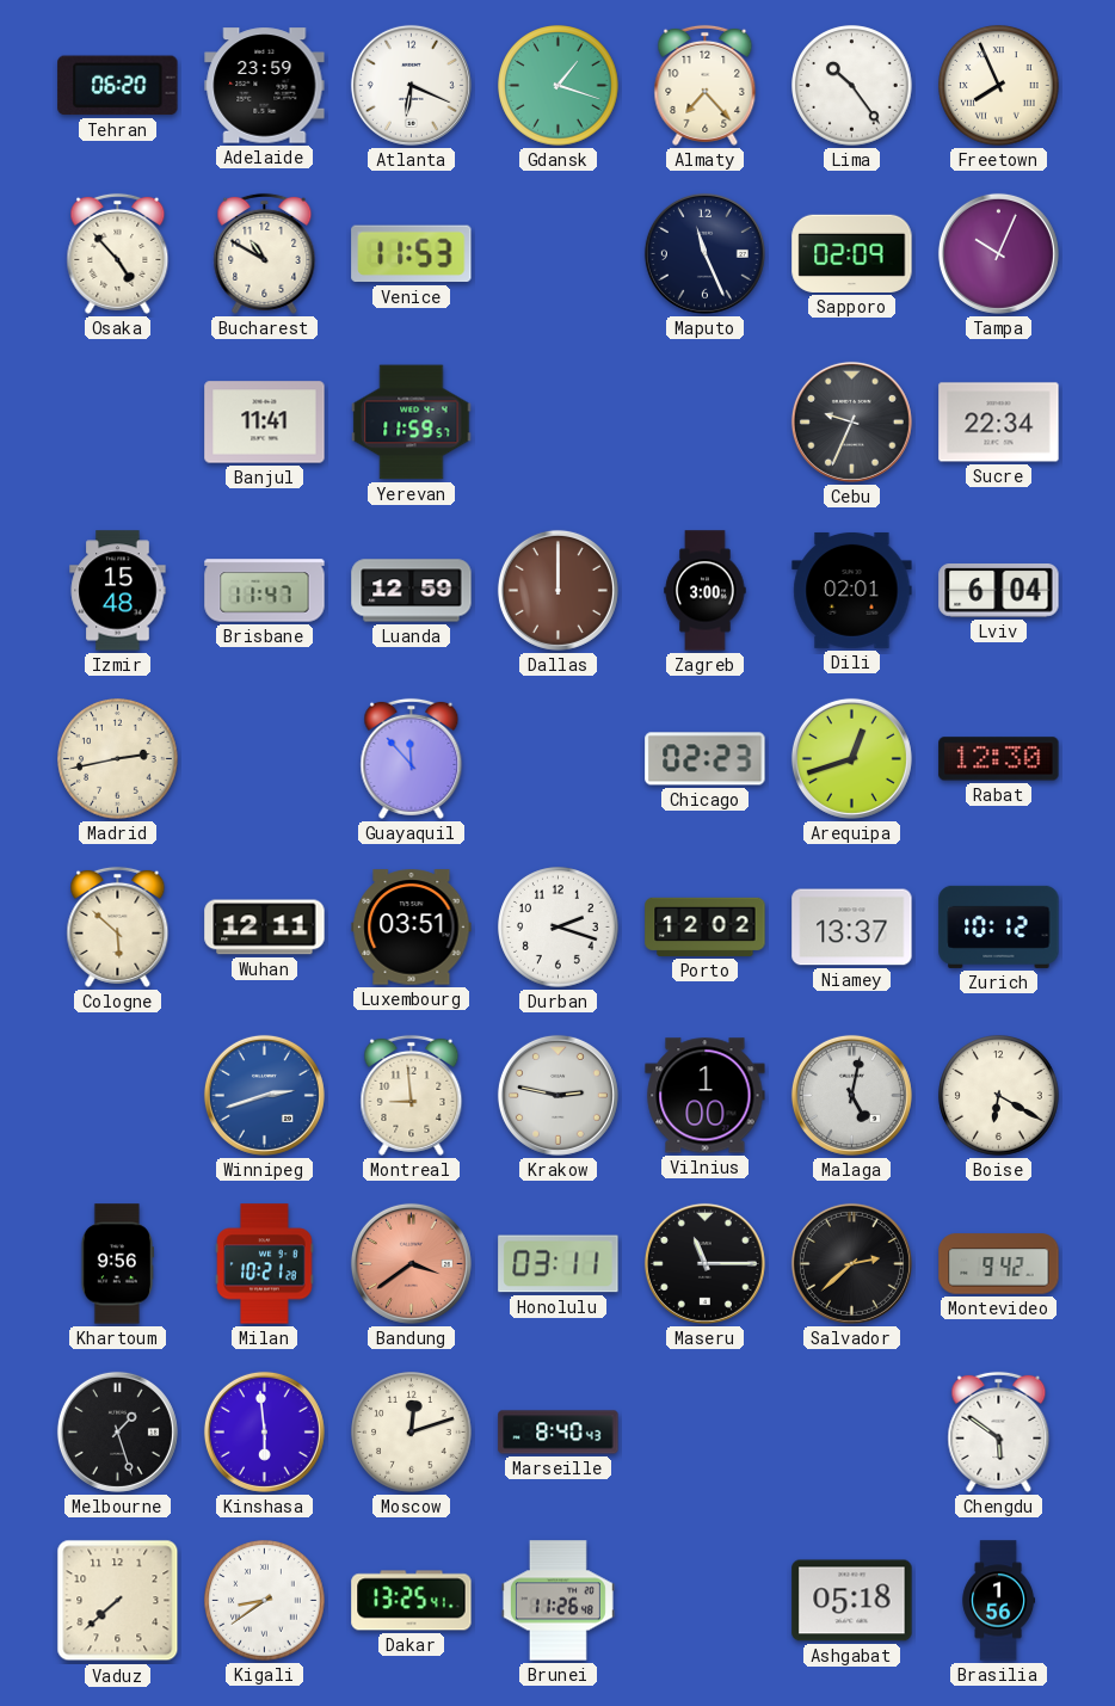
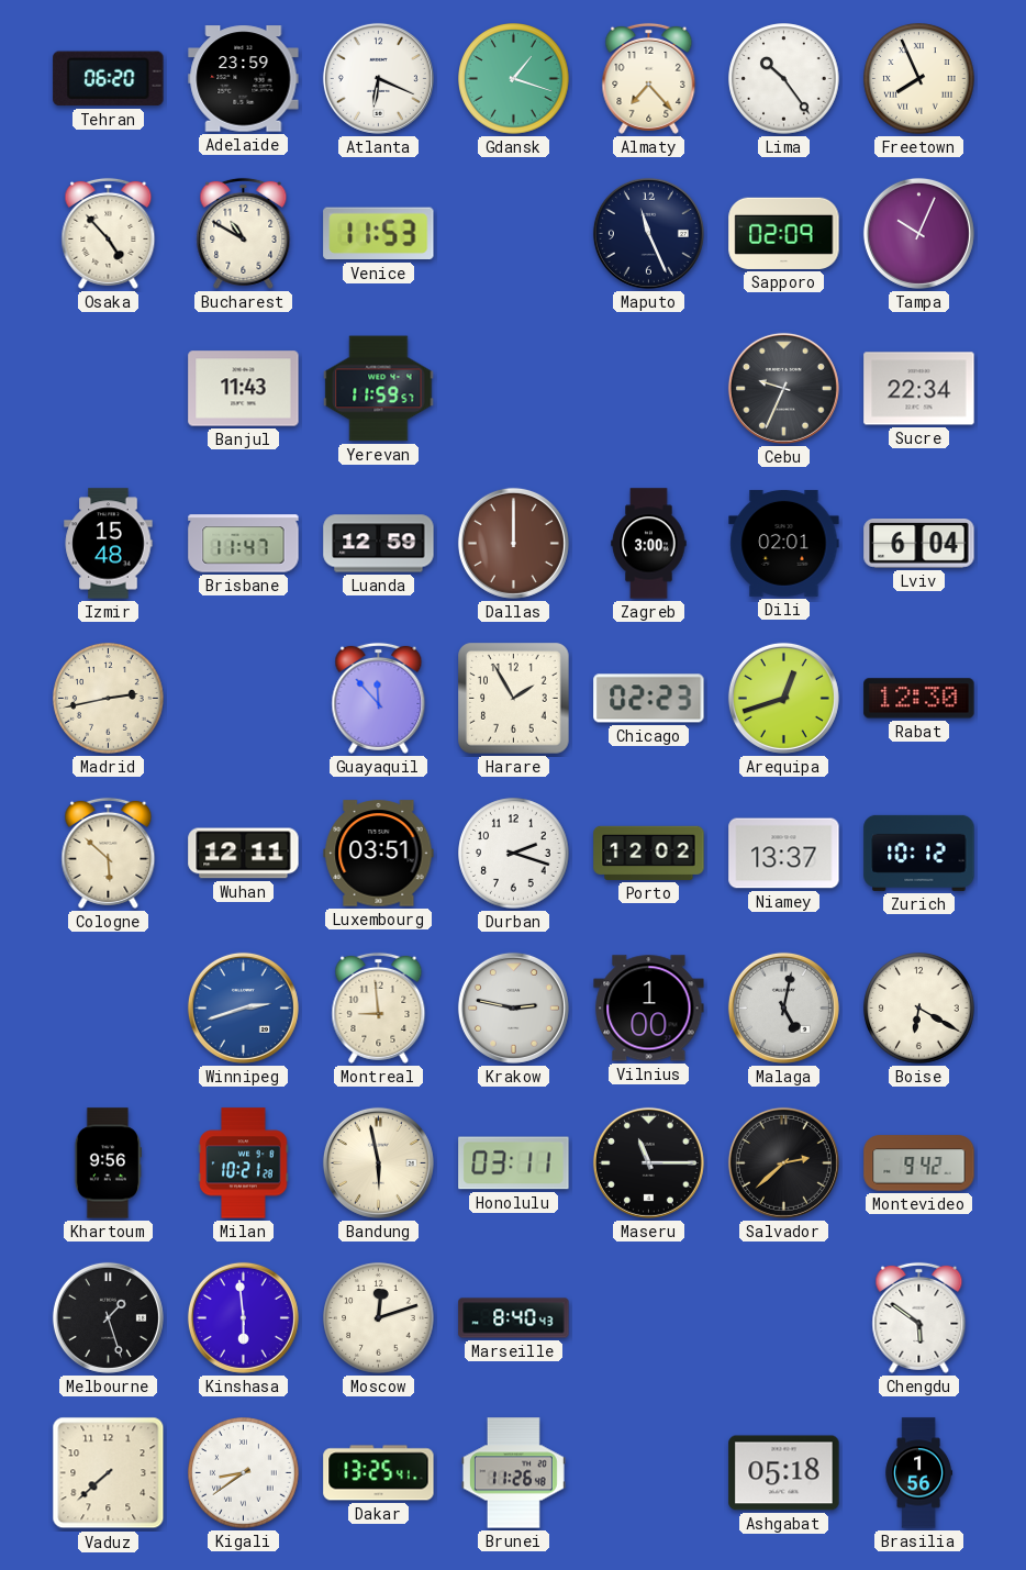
Banjul: 11:41 -> 11:43 (244, 389)
Harare: none -> 1:55 (514, 699)
Bandung: 3:39 -> 5:58 (378, 1162)
Bandung dial: salmon -> cream (378, 1162)
